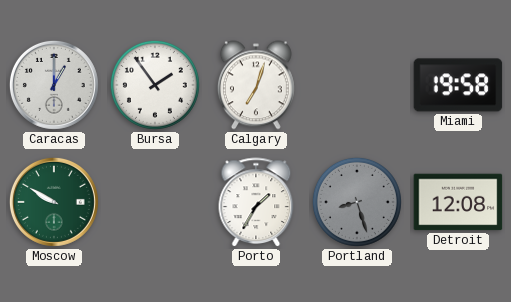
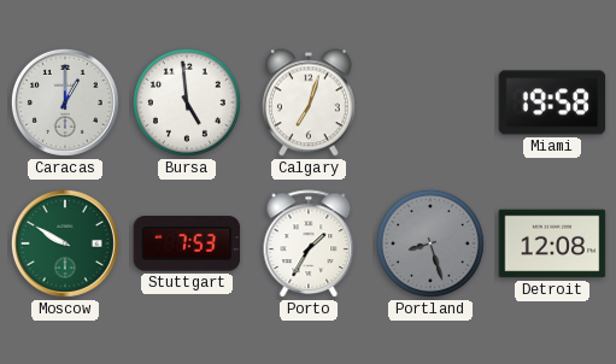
Bursa: 1:54 -> 4:59 (187, 102)
Stuttgart: none -> 7:53 (187, 243)
